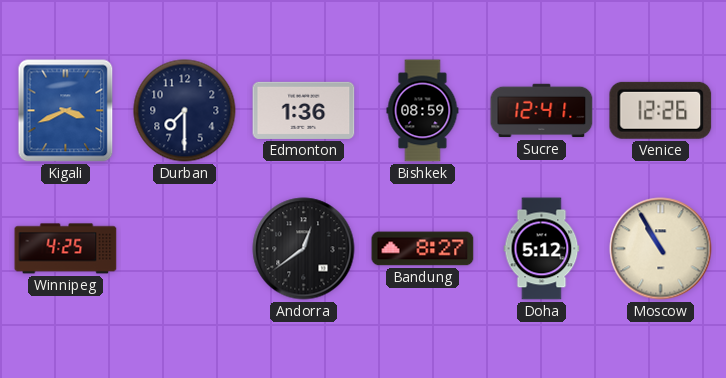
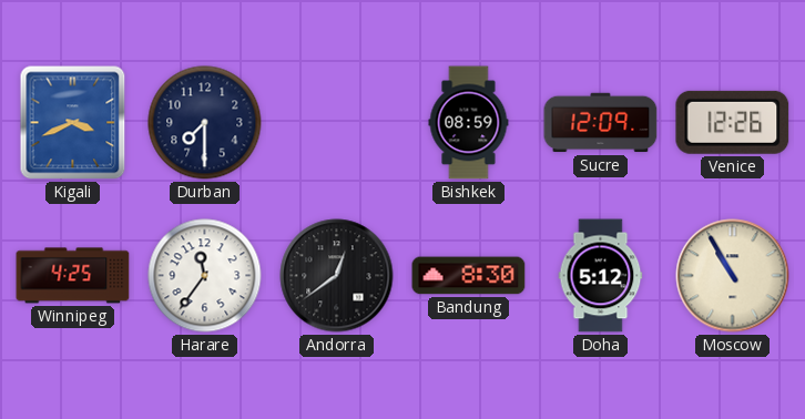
Edmonton: 1:36 -> none (304, 110)
Sucre: 12:41 -> 12:09 (601, 123)
Harare: none -> 11:36 (205, 276)
Bandung: 8:27 -> 8:30 (469, 276)
